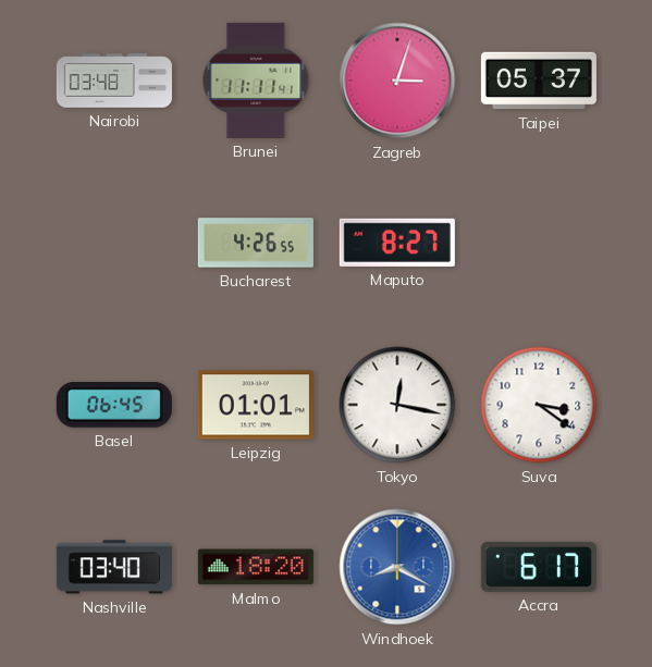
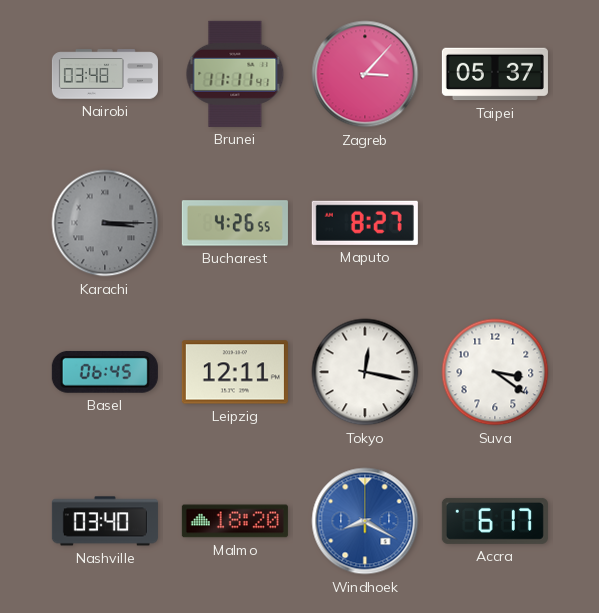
Zagreb: 3:03 -> 3:07 (365, 74)
Karachi: none -> 3:15 (105, 223)
Leipzig: 01:01 -> 12:11 (235, 372)
